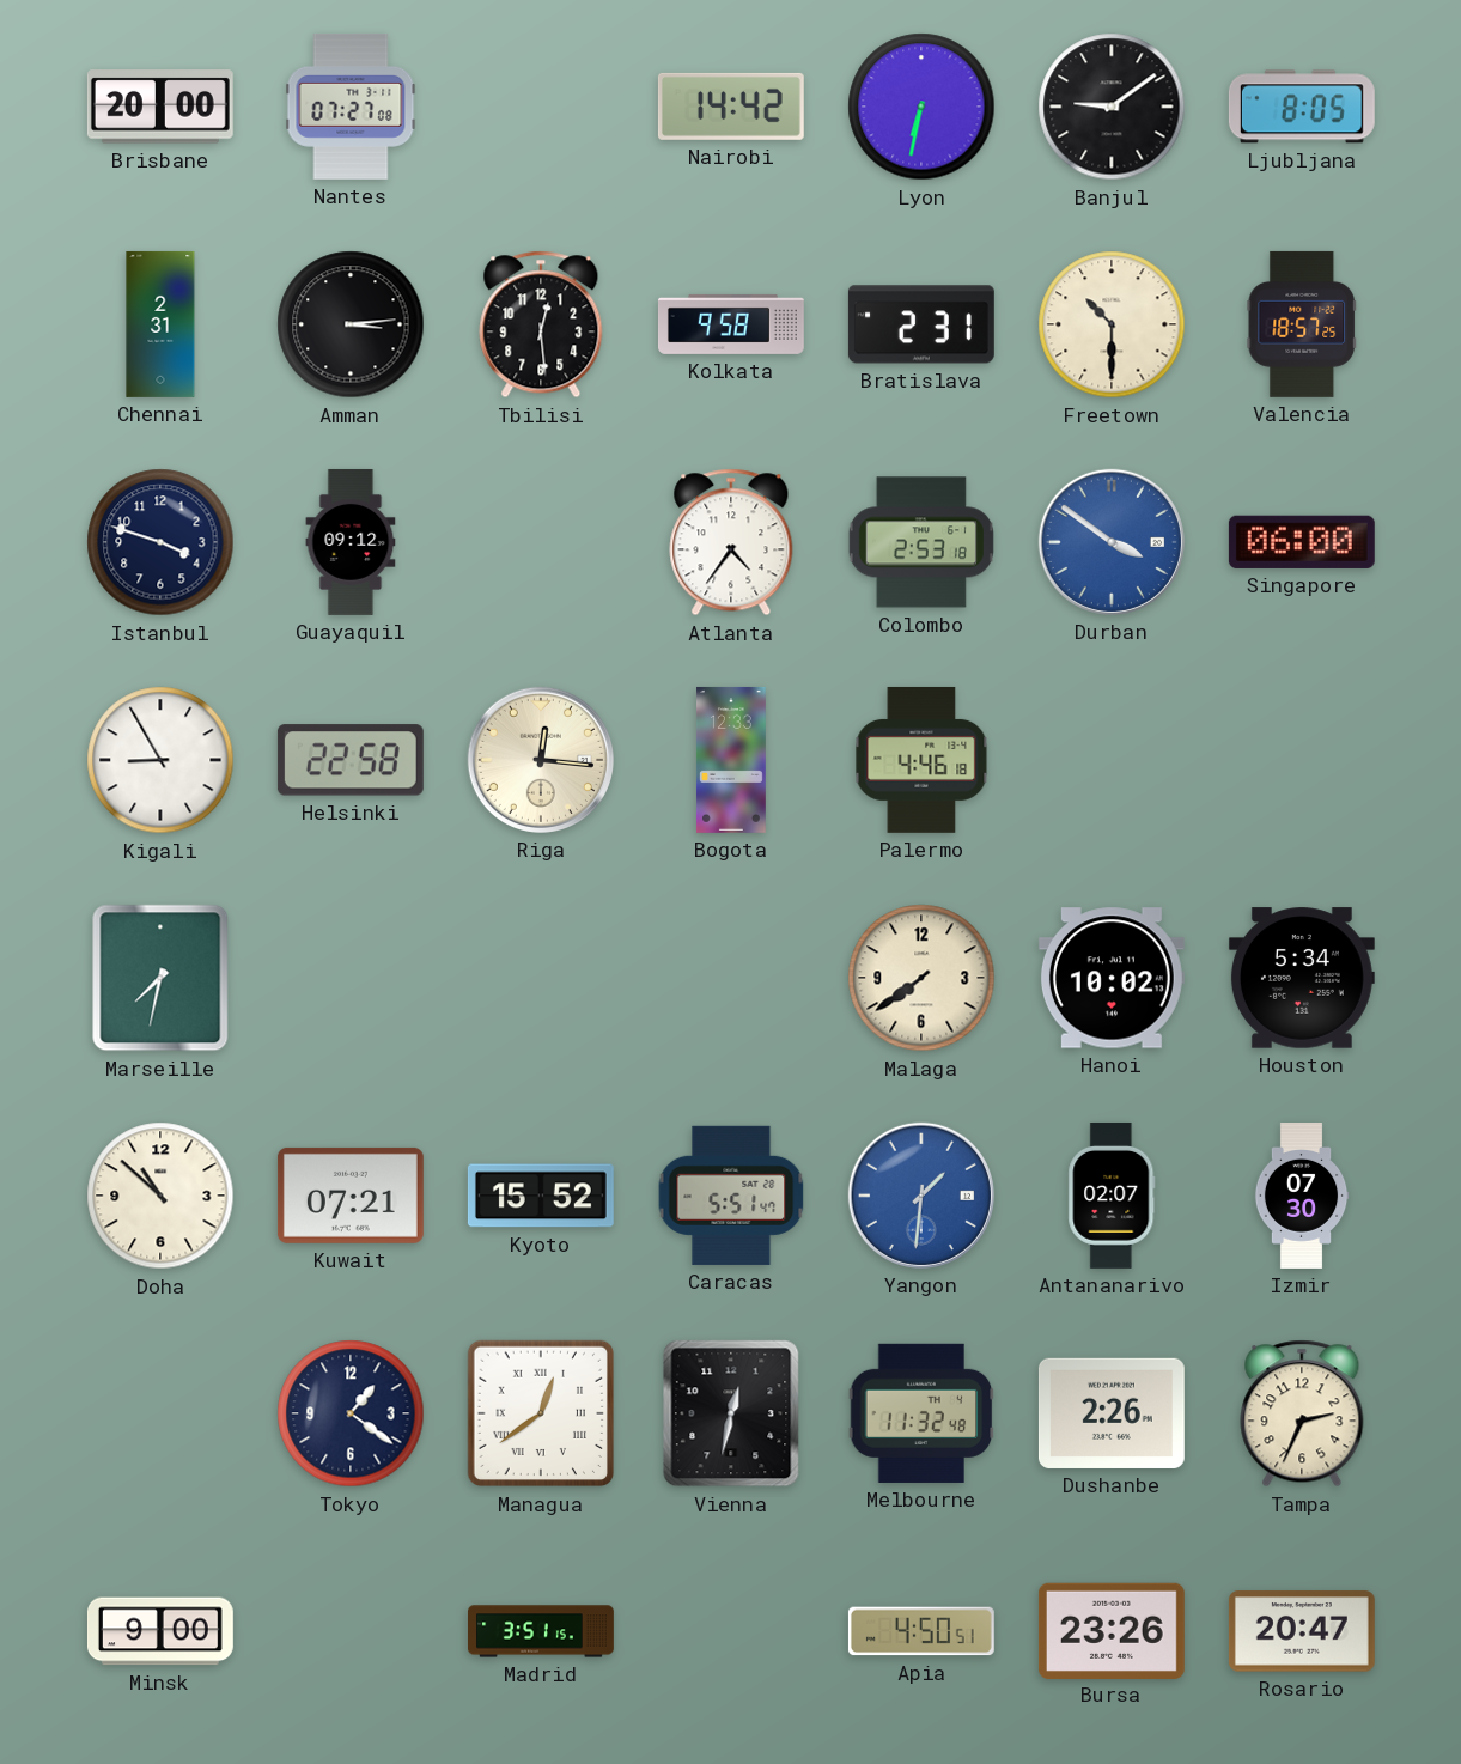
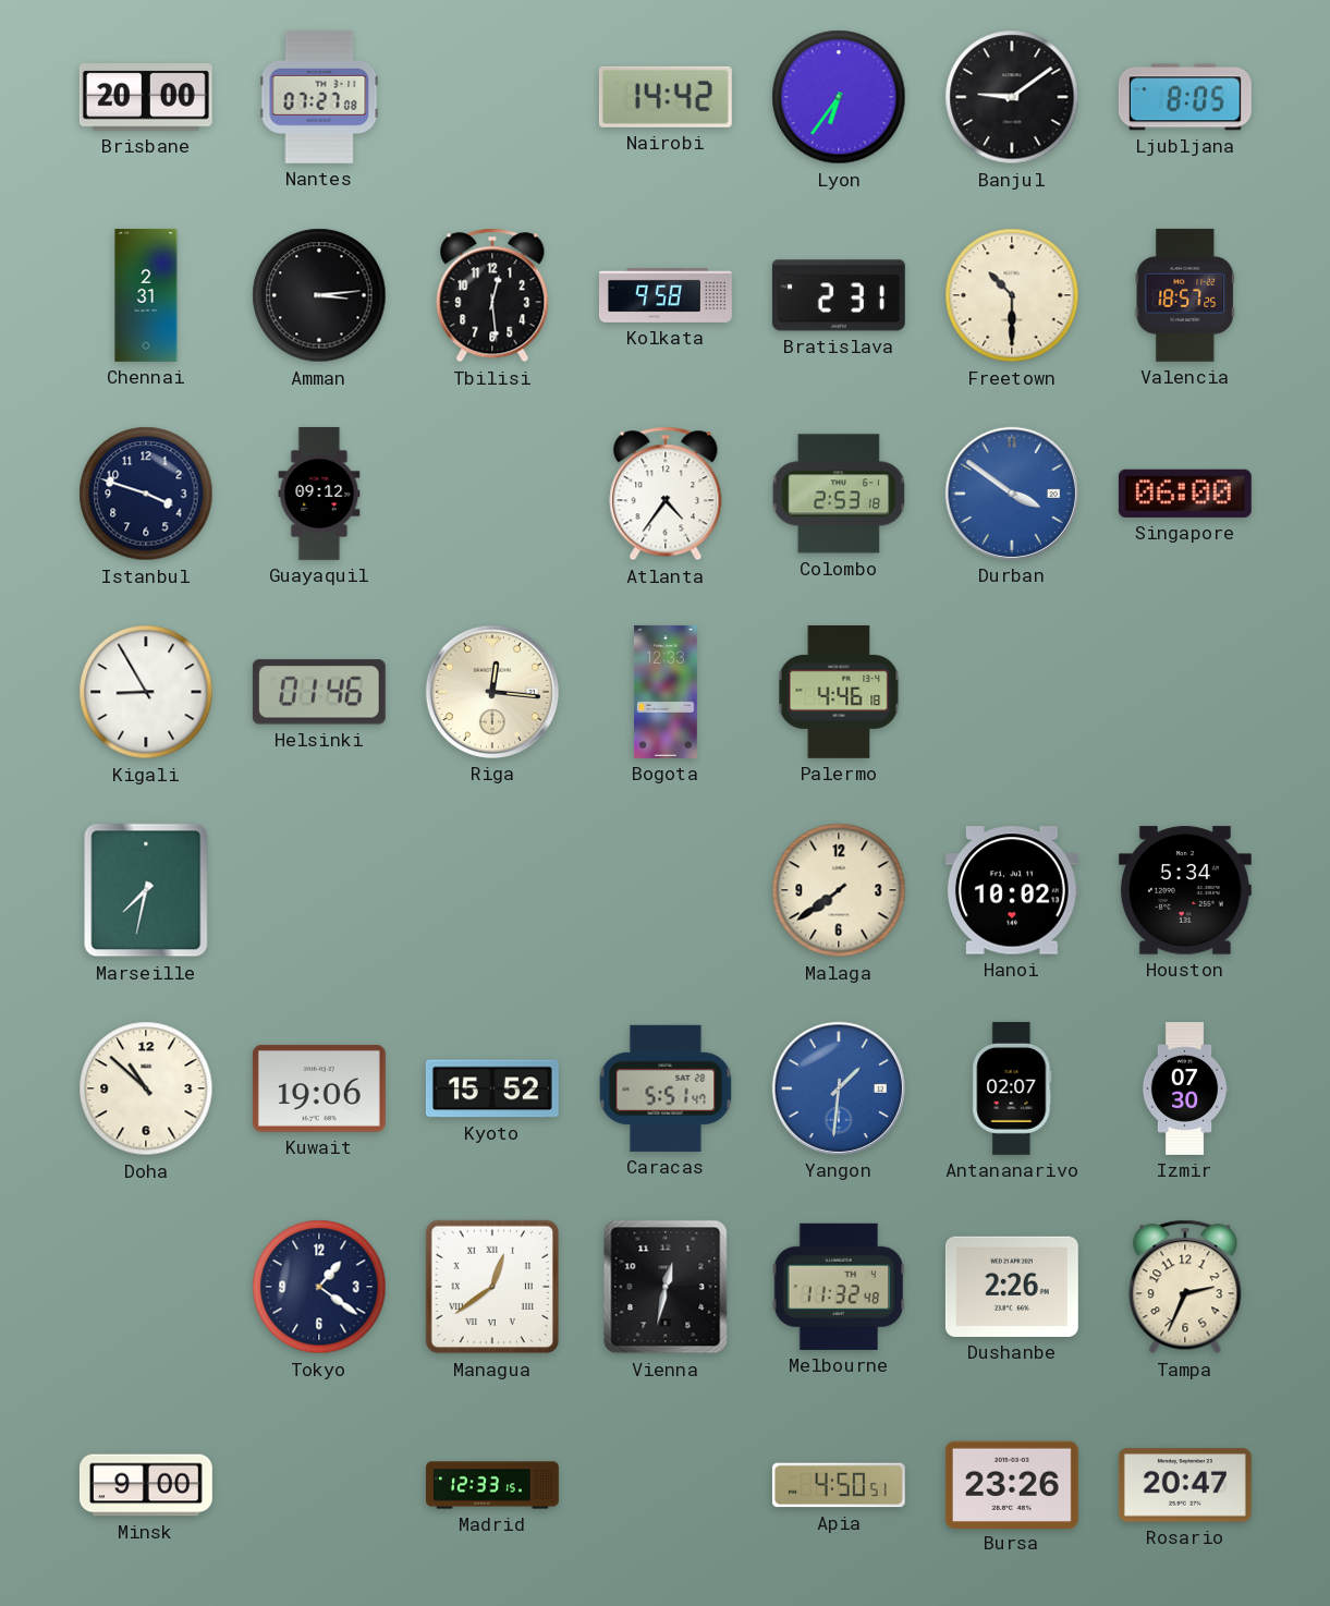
Lyon: 6:32 -> 6:36 (839, 97)
Helsinki: 22:58 -> 01:46 (319, 692)
Kuwait: 07:21 -> 19:06 (319, 1088)
Madrid: 3:51 -> 12:33 (493, 1485)
